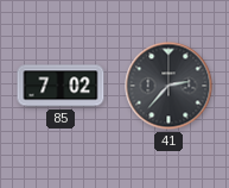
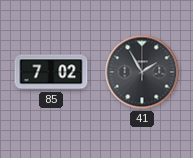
41: 2:37 -> 1:55 (142, 72)
